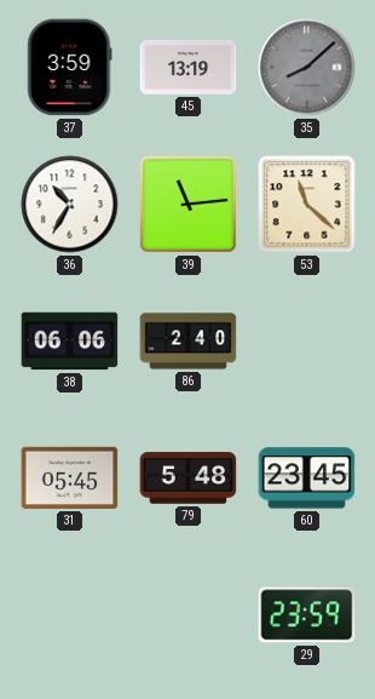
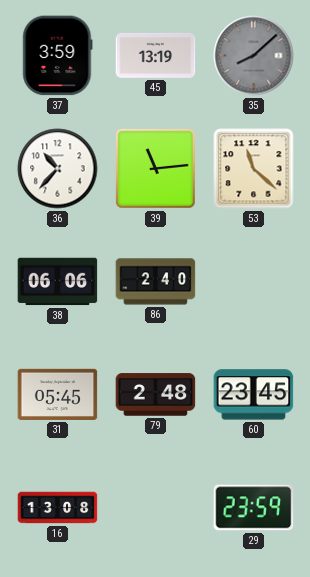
36: 10:35 -> 10:37 (58, 169)
79: 5:48 -> 2:48 (156, 395)
16: none -> 13:08 (58, 508)
